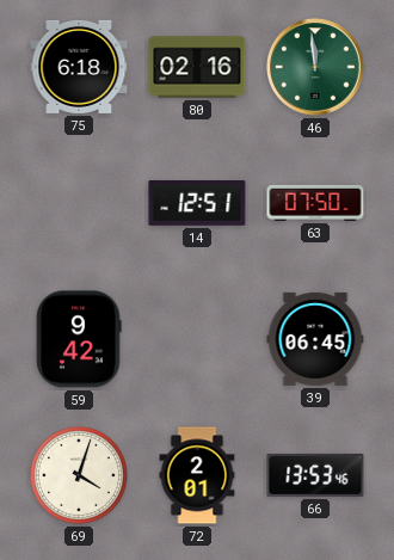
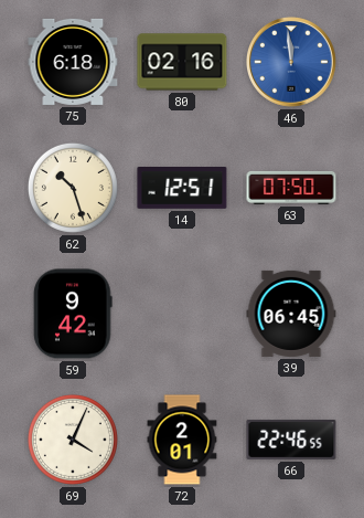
46 dial: green -> blue (292, 63)
62: none -> 10:27 (73, 188)
69: 4:03 -> 4:04 (73, 440)
66: 13:53 -> 22:46 (291, 440)
